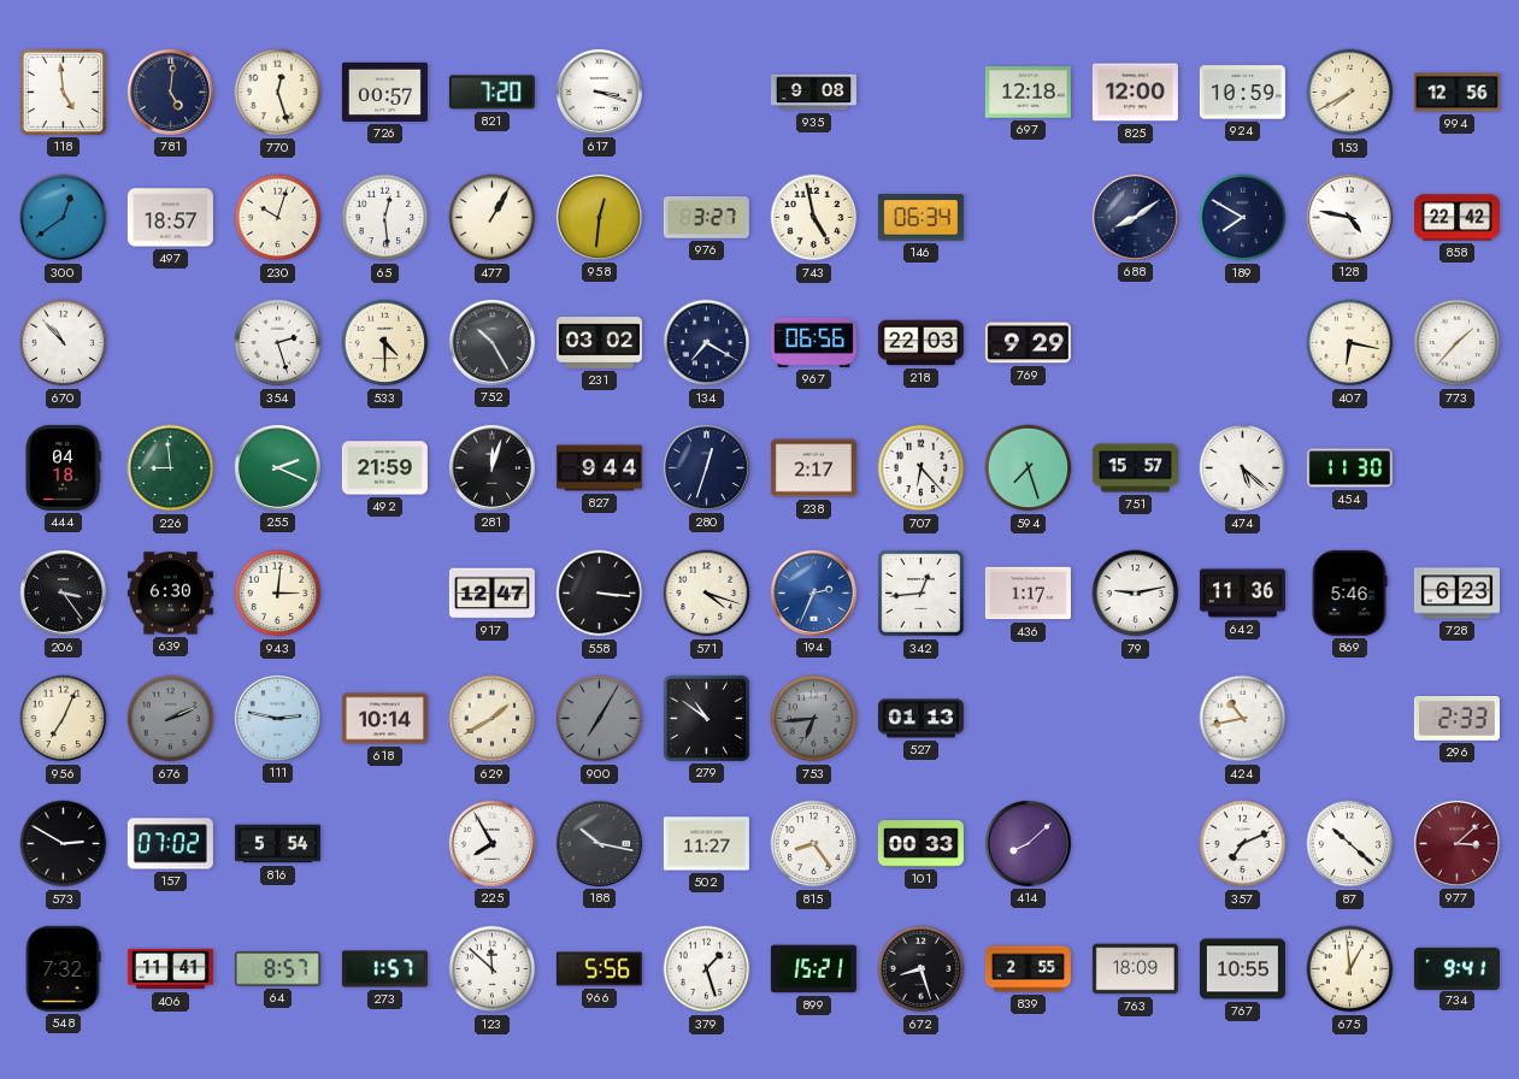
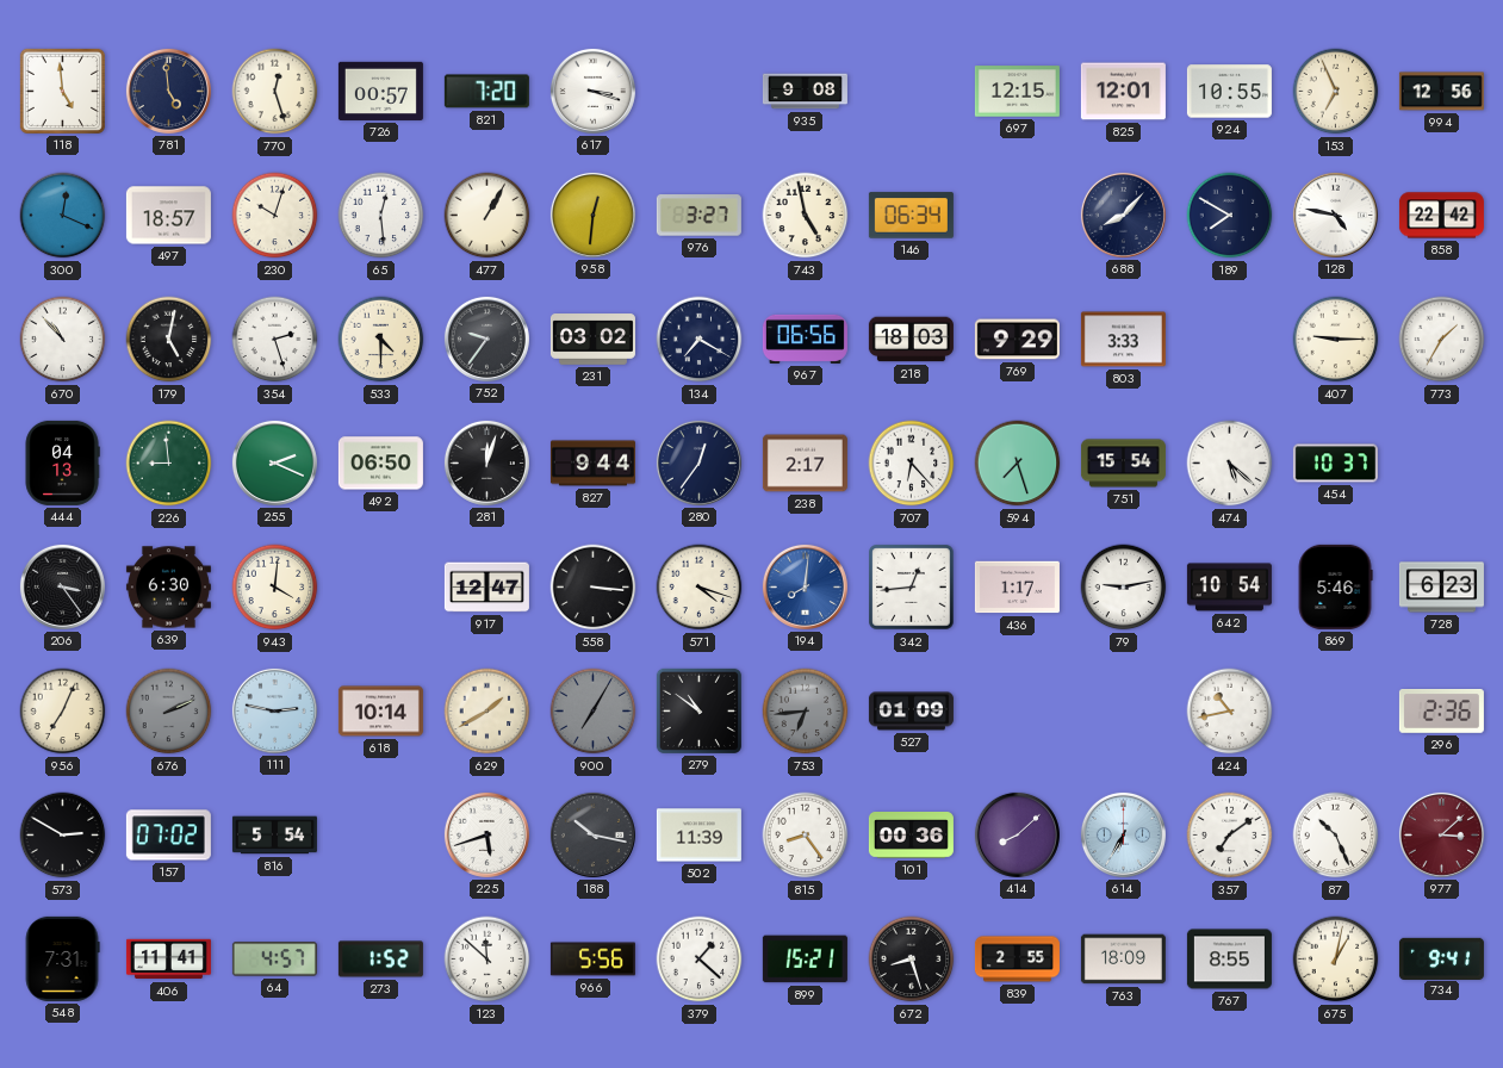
781: 5:01 -> 4:59 (168, 91)
697: 12:18 -> 12:15 (1017, 92)
825: 12:00 -> 12:01 (1123, 92)
924: 10:59 -> 10:55 (1229, 92)
153: 7:40 -> 6:56 (1336, 92)
300: 12:39 -> 12:19 (63, 216)
688: 8:09 -> 8:07 (1123, 215)
179: none -> 5:02 (169, 340)
752: 10:25 -> 9:36 (486, 339)
218: 22:03 -> 18:03 (911, 340)
803: none -> 3:33 (1123, 340)
407: 6:17 -> 9:15 (1336, 340)
773: 1:37 -> 1:35 (1442, 340)
444: 04:18 -> 04:13 (62, 462)
492: 21:59 -> 06:50 (380, 464)
280: 12:33 -> 12:36 (698, 462)
751: 15:57 -> 15:54 (1123, 464)
454: 11:30 -> 10:37 (1335, 464)
943: 3:01 -> 4:01 (275, 588)
194: 2:34 -> 8:01 (805, 586)
642: 11:36 -> 10:54 (1229, 588)
527: 01:13 -> 01:09 (911, 712)
296: 2:33 -> 2:36 (1441, 712)
225: 7:55 -> 5:42 (486, 834)
502: 11:27 -> 11:39 (698, 836)
101: 00:33 -> 00:36 (911, 836)
614: none -> 6:35 (1123, 834)
357: 7:11 -> 7:09 (1230, 836)
87: 10:22 -> 10:26 (1336, 836)
548: 7:32 -> 7:31 (62, 958)
64: 8:57 -> 4:57 (274, 960)
273: 1:57 -> 1:52 (380, 960)
379: 1:27 -> 1:22 (700, 960)
767: 10:55 -> 8:55 (1229, 960)
675: 12:59 -> 1:02 (1336, 960)
